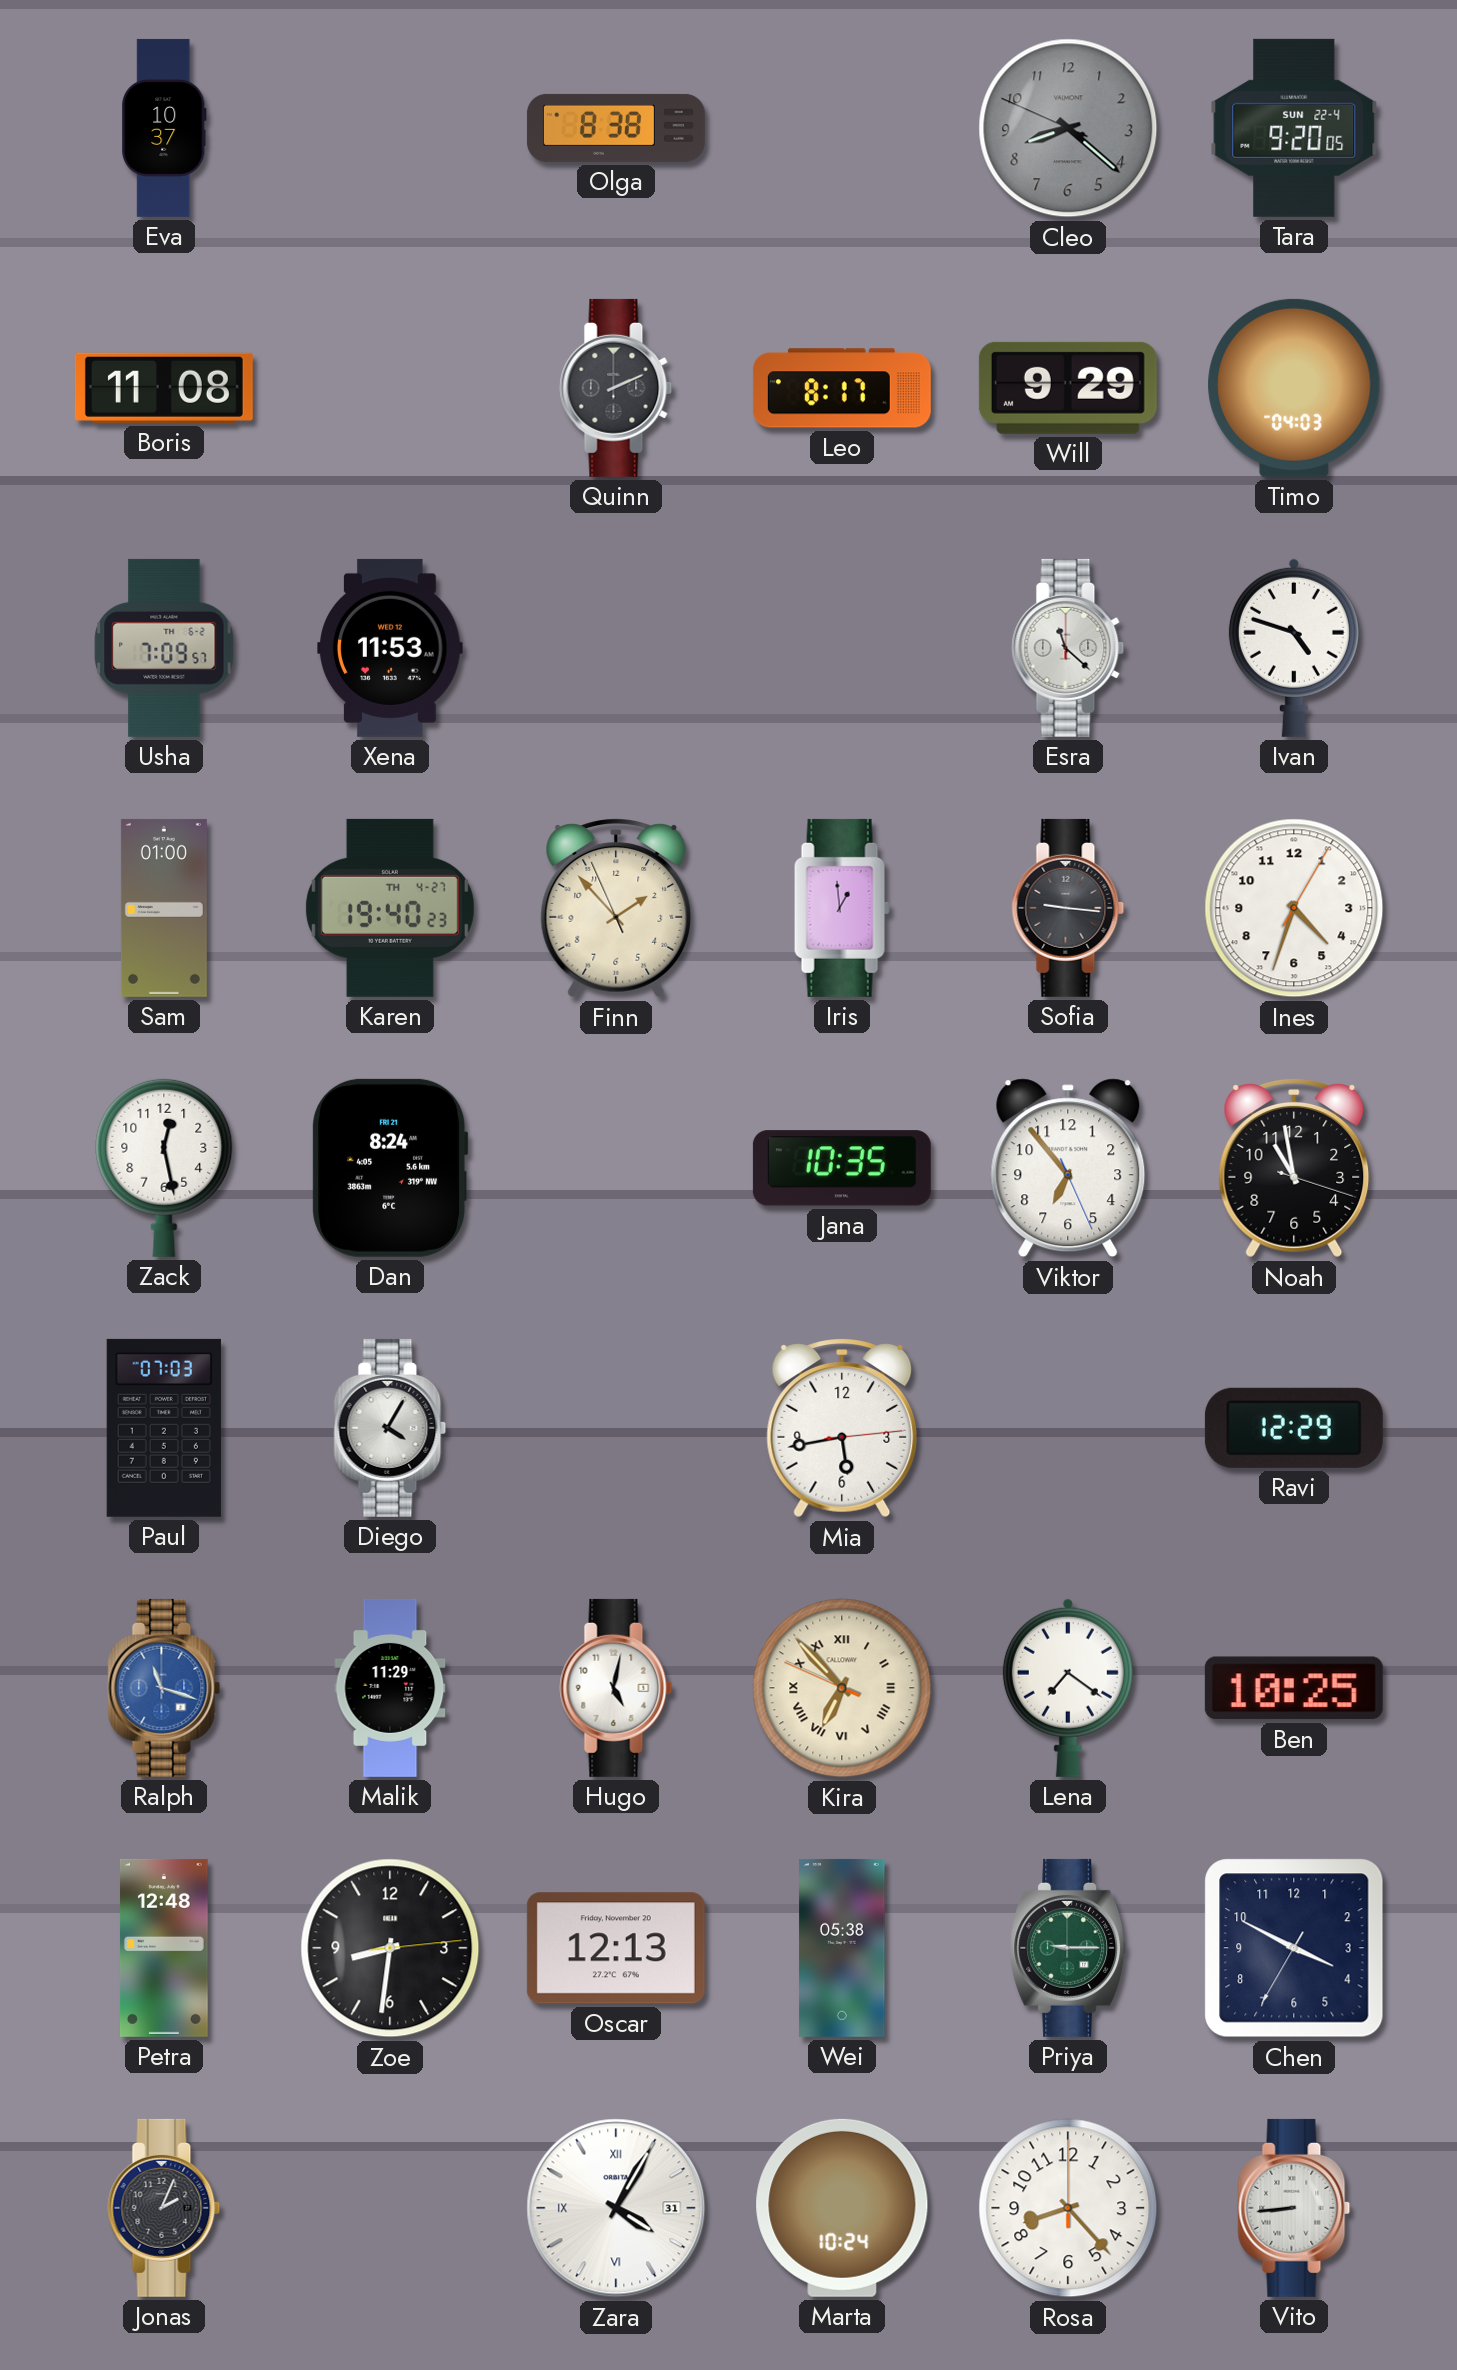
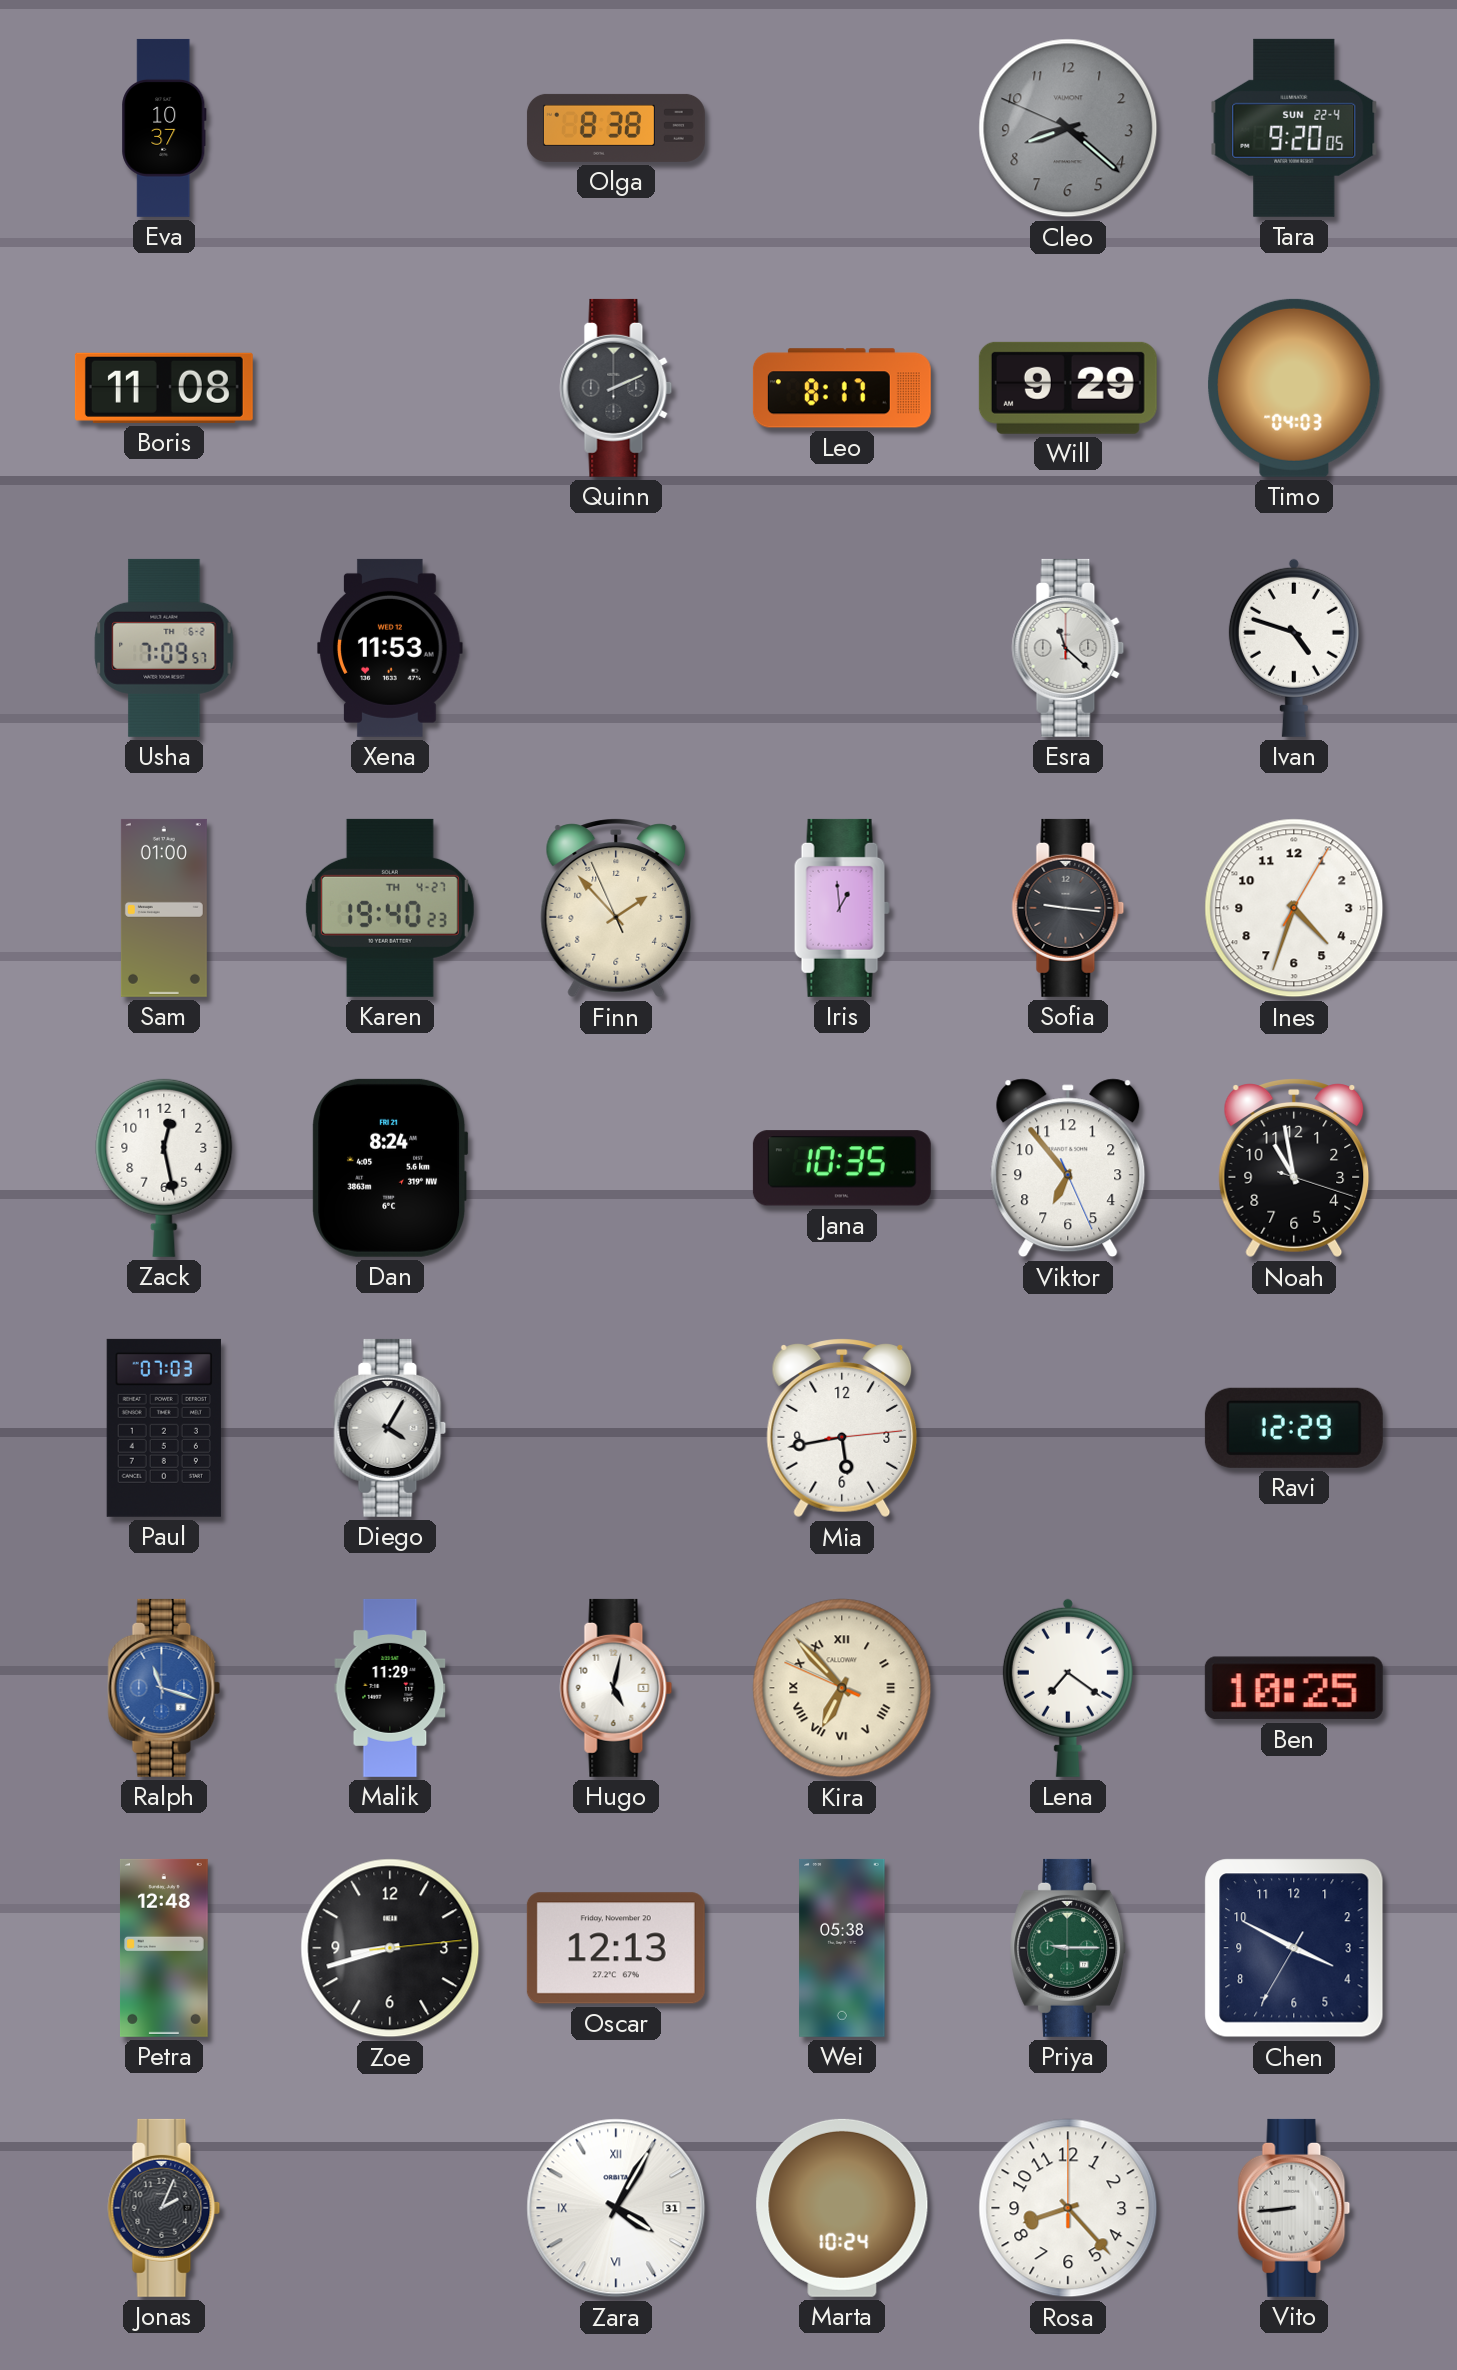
Zoe: 8:31 -> 8:42 (390, 1948)
